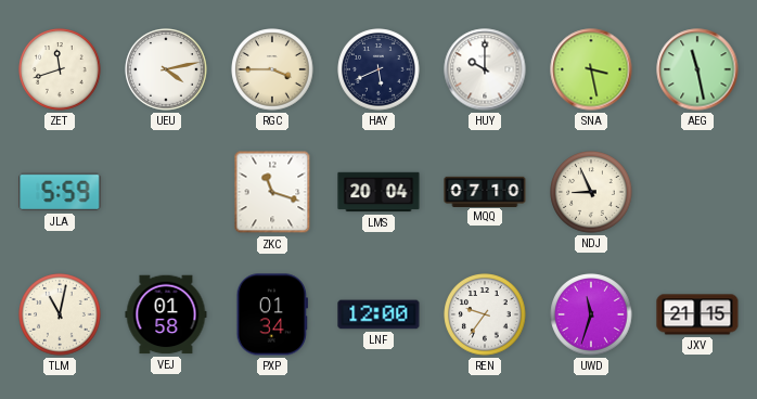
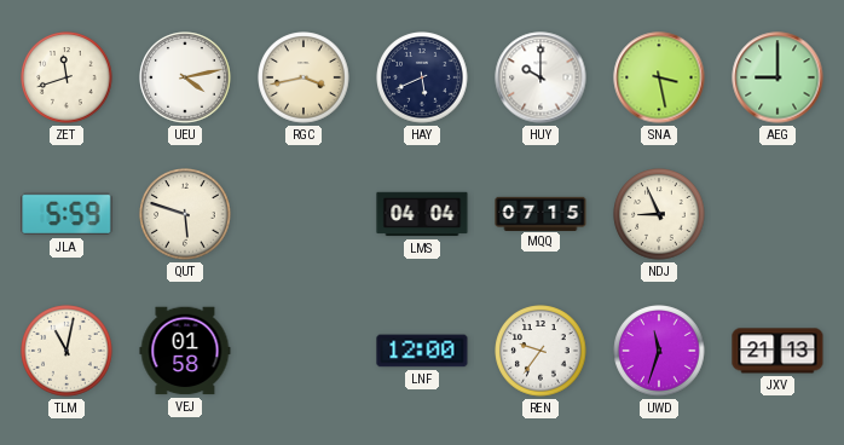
RGC: 3:45 -> 3:43 (304, 77)
AEG: 11:28 -> 9:00 (777, 77)
QUT: none -> 5:48 (185, 214)
ZKC: 11:18 -> none (272, 192)
LMS: 20:04 -> 04:04 (422, 214)
MQQ: 07:10 -> 07:15 (540, 213)
PXP: 01:34 -> none (272, 314)
JXV: 21:15 -> 21:13 (777, 351)
